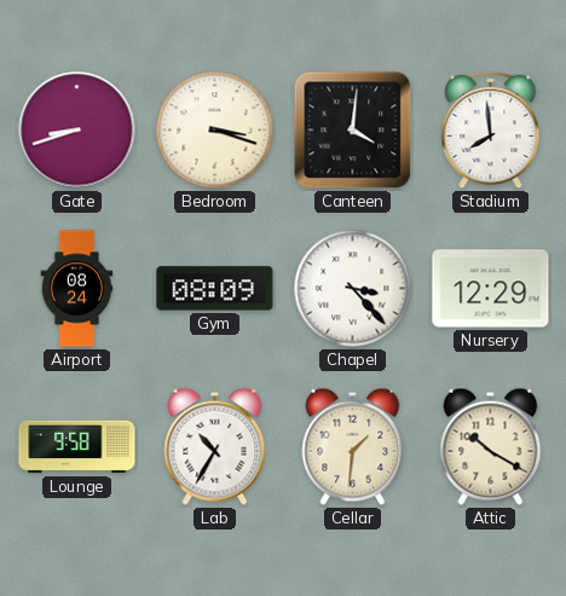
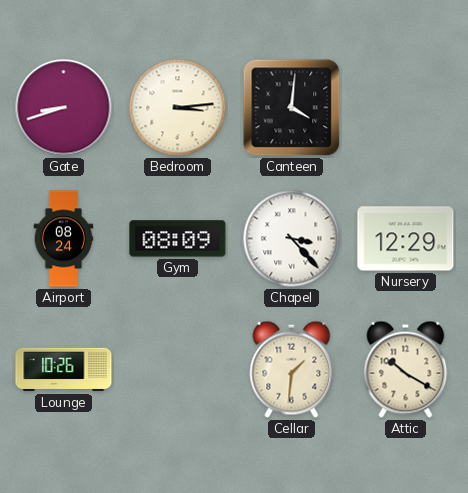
Bedroom: 3:18 -> 3:14 (178, 108)
Stadium: 7:59 -> none (491, 131)
Lounge: 9:58 -> 10:26 (64, 370)
Lab: 10:35 -> none (215, 446)
